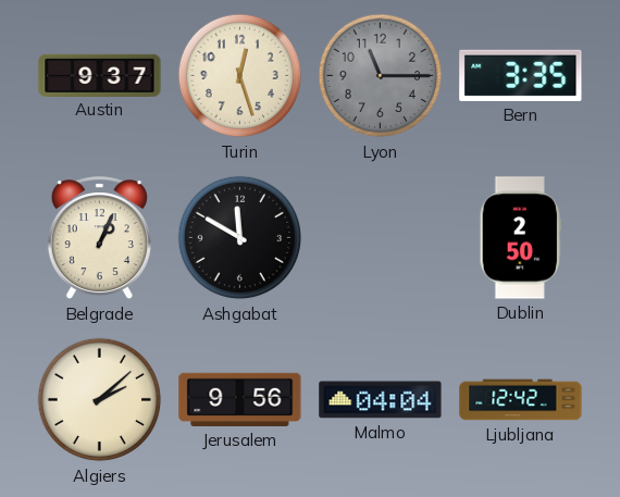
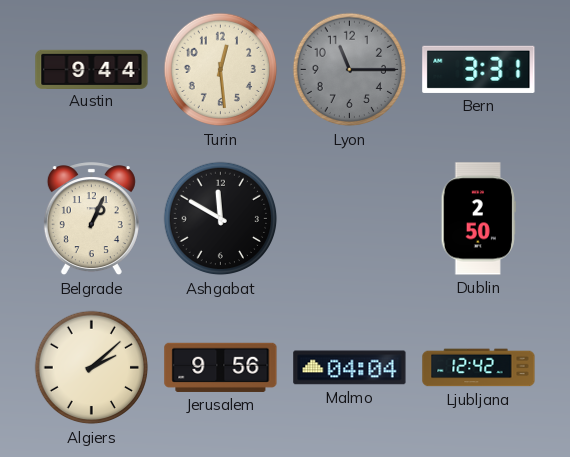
Austin: 9:37 -> 9:44 (92, 69)
Turin: 12:27 -> 12:29 (221, 70)
Bern: 3:35 -> 3:31 (479, 69)
